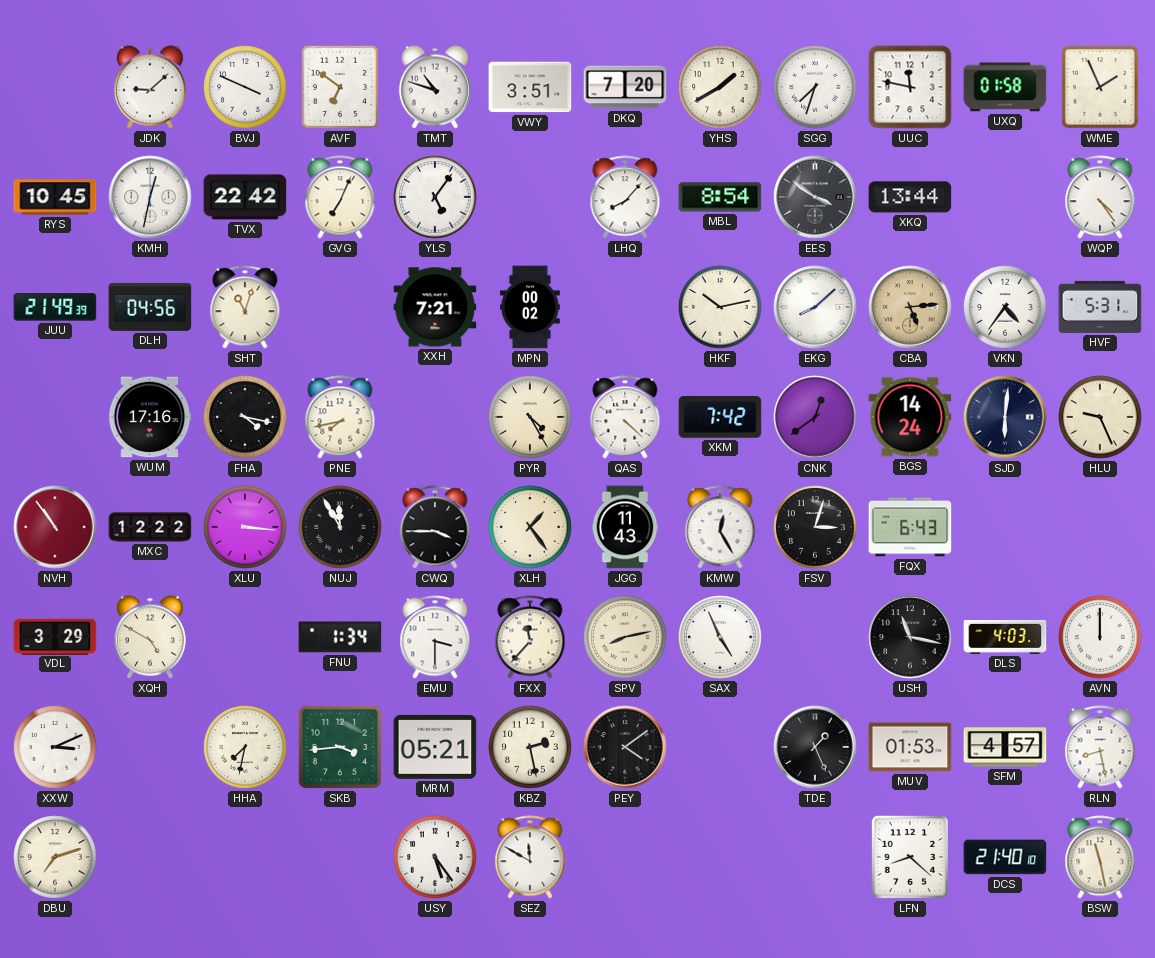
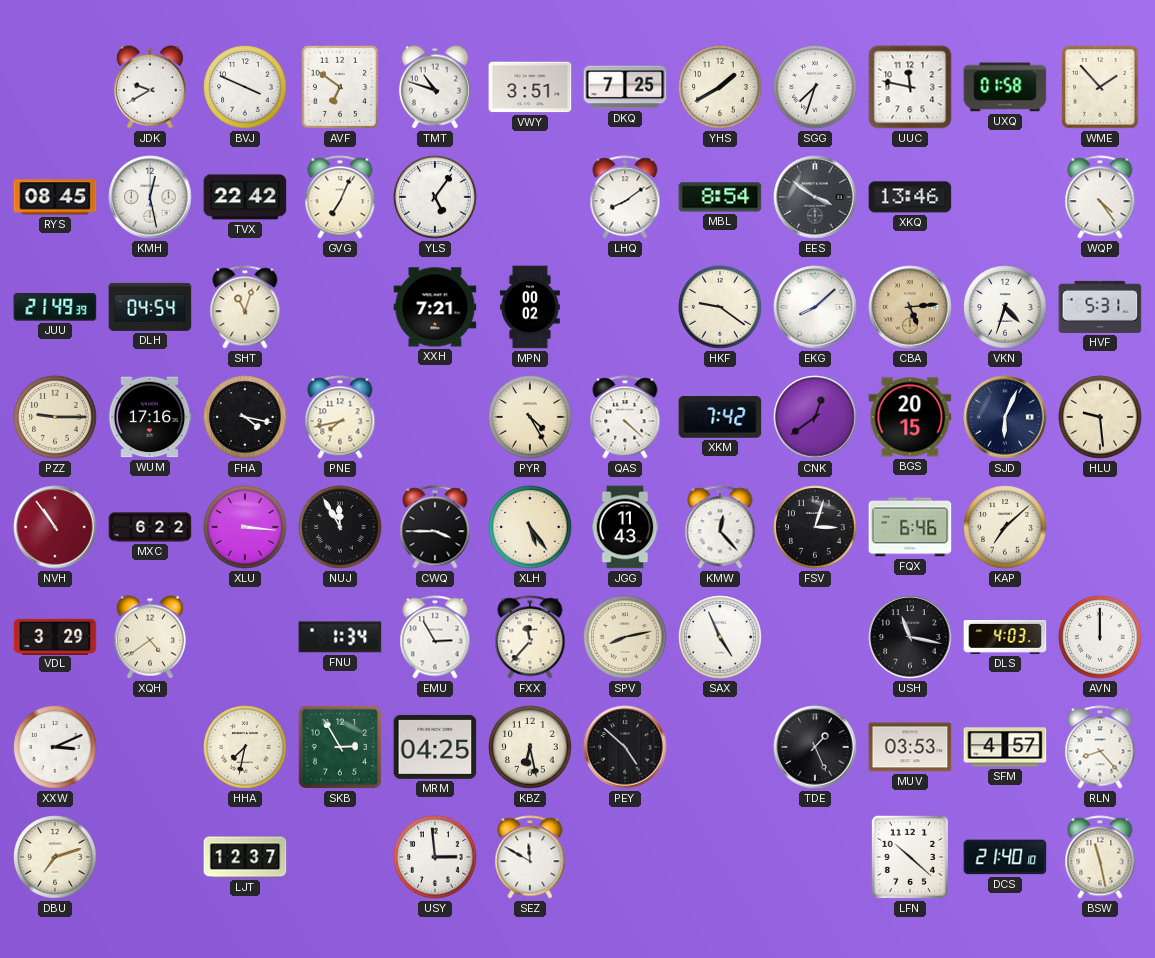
JDK: 9:08 -> 9:40 (150, 87)
DKQ: 7:20 -> 7:25 (625, 87)
WME: 1:56 -> 1:53 (1100, 87)
RYS: 10:45 -> 08:45 (55, 197)
KMH: 12:32 -> 12:28 (150, 197)
LHQ: 8:07 -> 8:09 (625, 197)
XKQ: 13:44 -> 13:46 (910, 197)
DLH: 04:56 -> 04:54 (150, 307)
HKF: 10:13 -> 9:21 (720, 307)
VKN: 4:36 -> 4:33 (1005, 307)
PZZ: none -> 9:15 (55, 417)
BGS: 14:24 -> 20:15 (910, 417)
SJD: 6:01 -> 6:04 (1005, 417)
HLU: 9:26 -> 9:29 (1100, 417)
MXC: 12:22 -> 6:22 (150, 527)
XLH: 1:24 -> 5:24 (530, 527)
KMW: 12:25 -> 12:23 (720, 527)
FQX: 6:43 -> 6:46 (910, 527)
KAP: none -> 7:08 (1005, 527)
XQH: 4:50 -> 4:39 (150, 637)
EMU: 3:30 -> 2:55 (435, 637)
SKB: 3:44 -> 2:55 (340, 747)
MRM: 05:21 -> 04:25 (435, 747)
KBZ: 2:28 -> 6:28 (530, 747)
PEY: 4:09 -> 4:52 (625, 747)
MUV: 01:53 -> 03:53 (910, 747)
RLN: 8:28 -> 8:23 (1100, 747)
LJT: none -> 12:37 (245, 857)
USY: 5:24 -> 2:59 (435, 857)
LFN: 8:22 -> 10:22 (910, 857)
